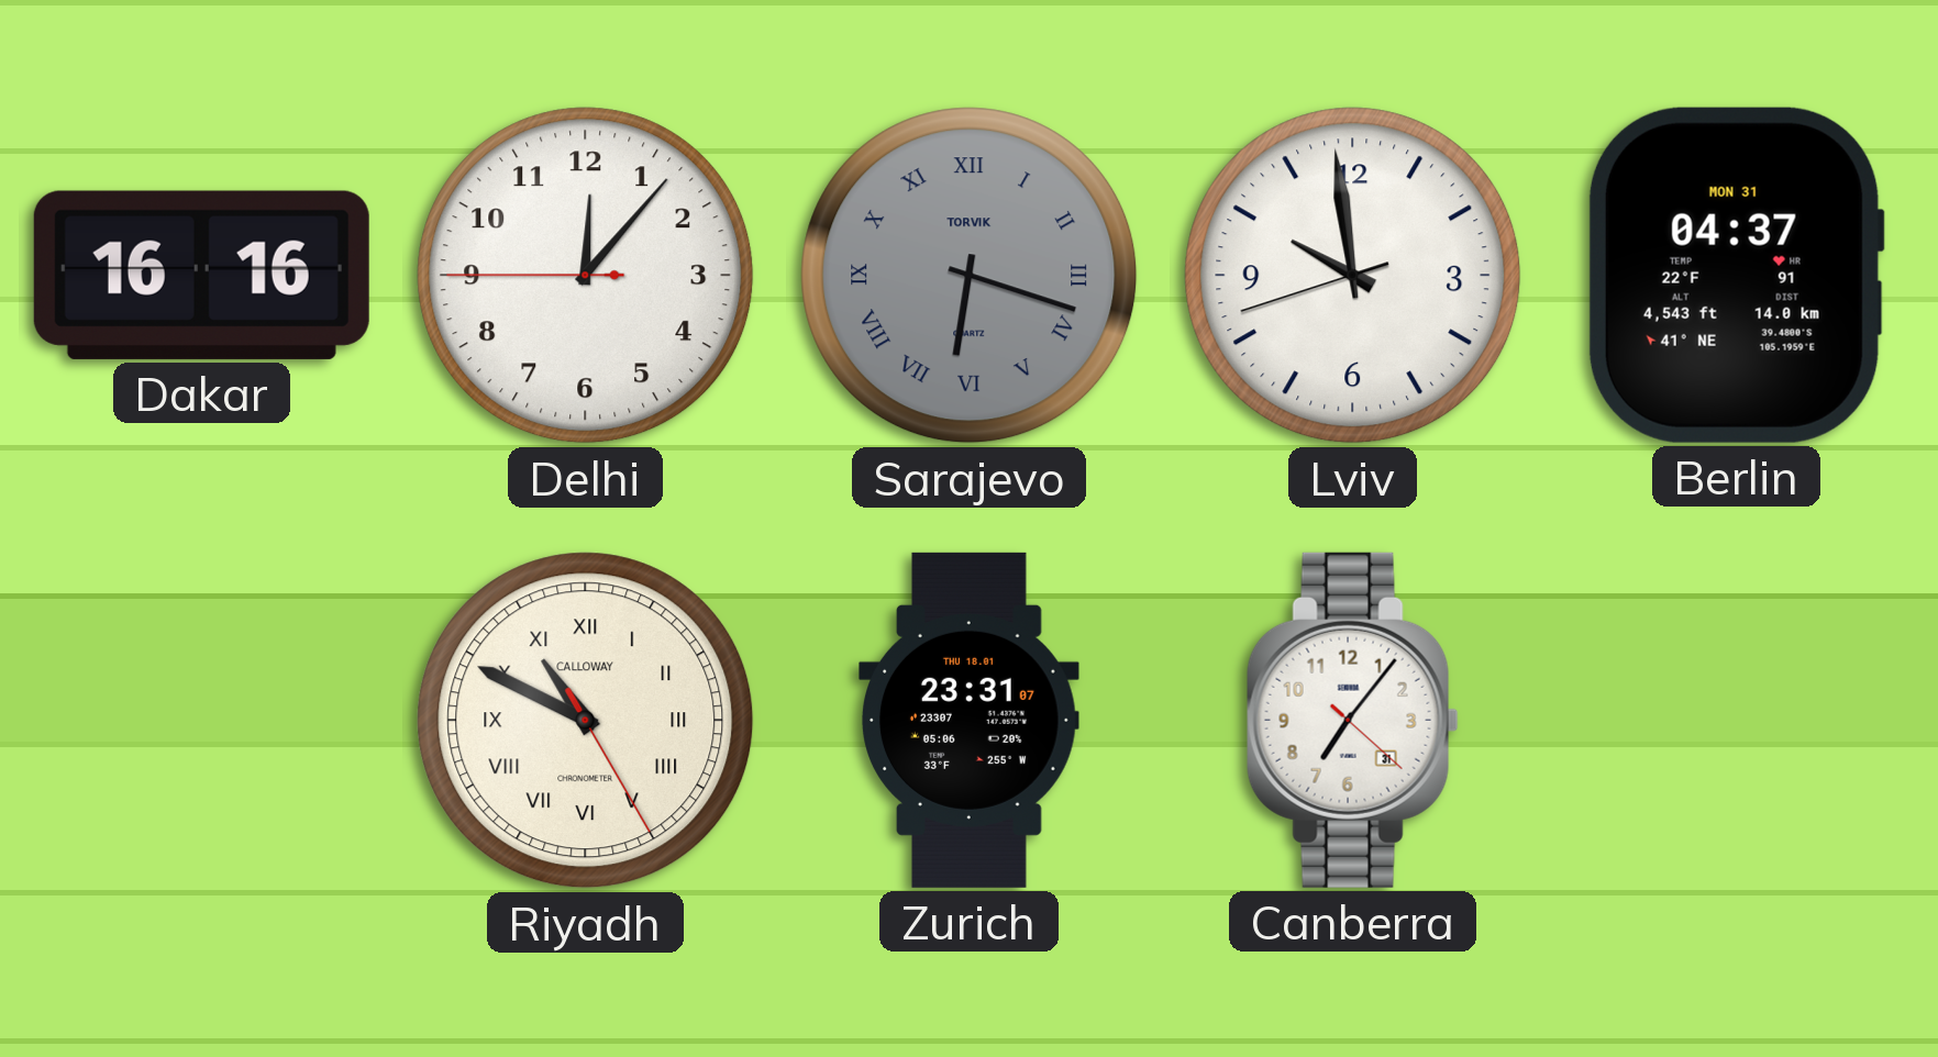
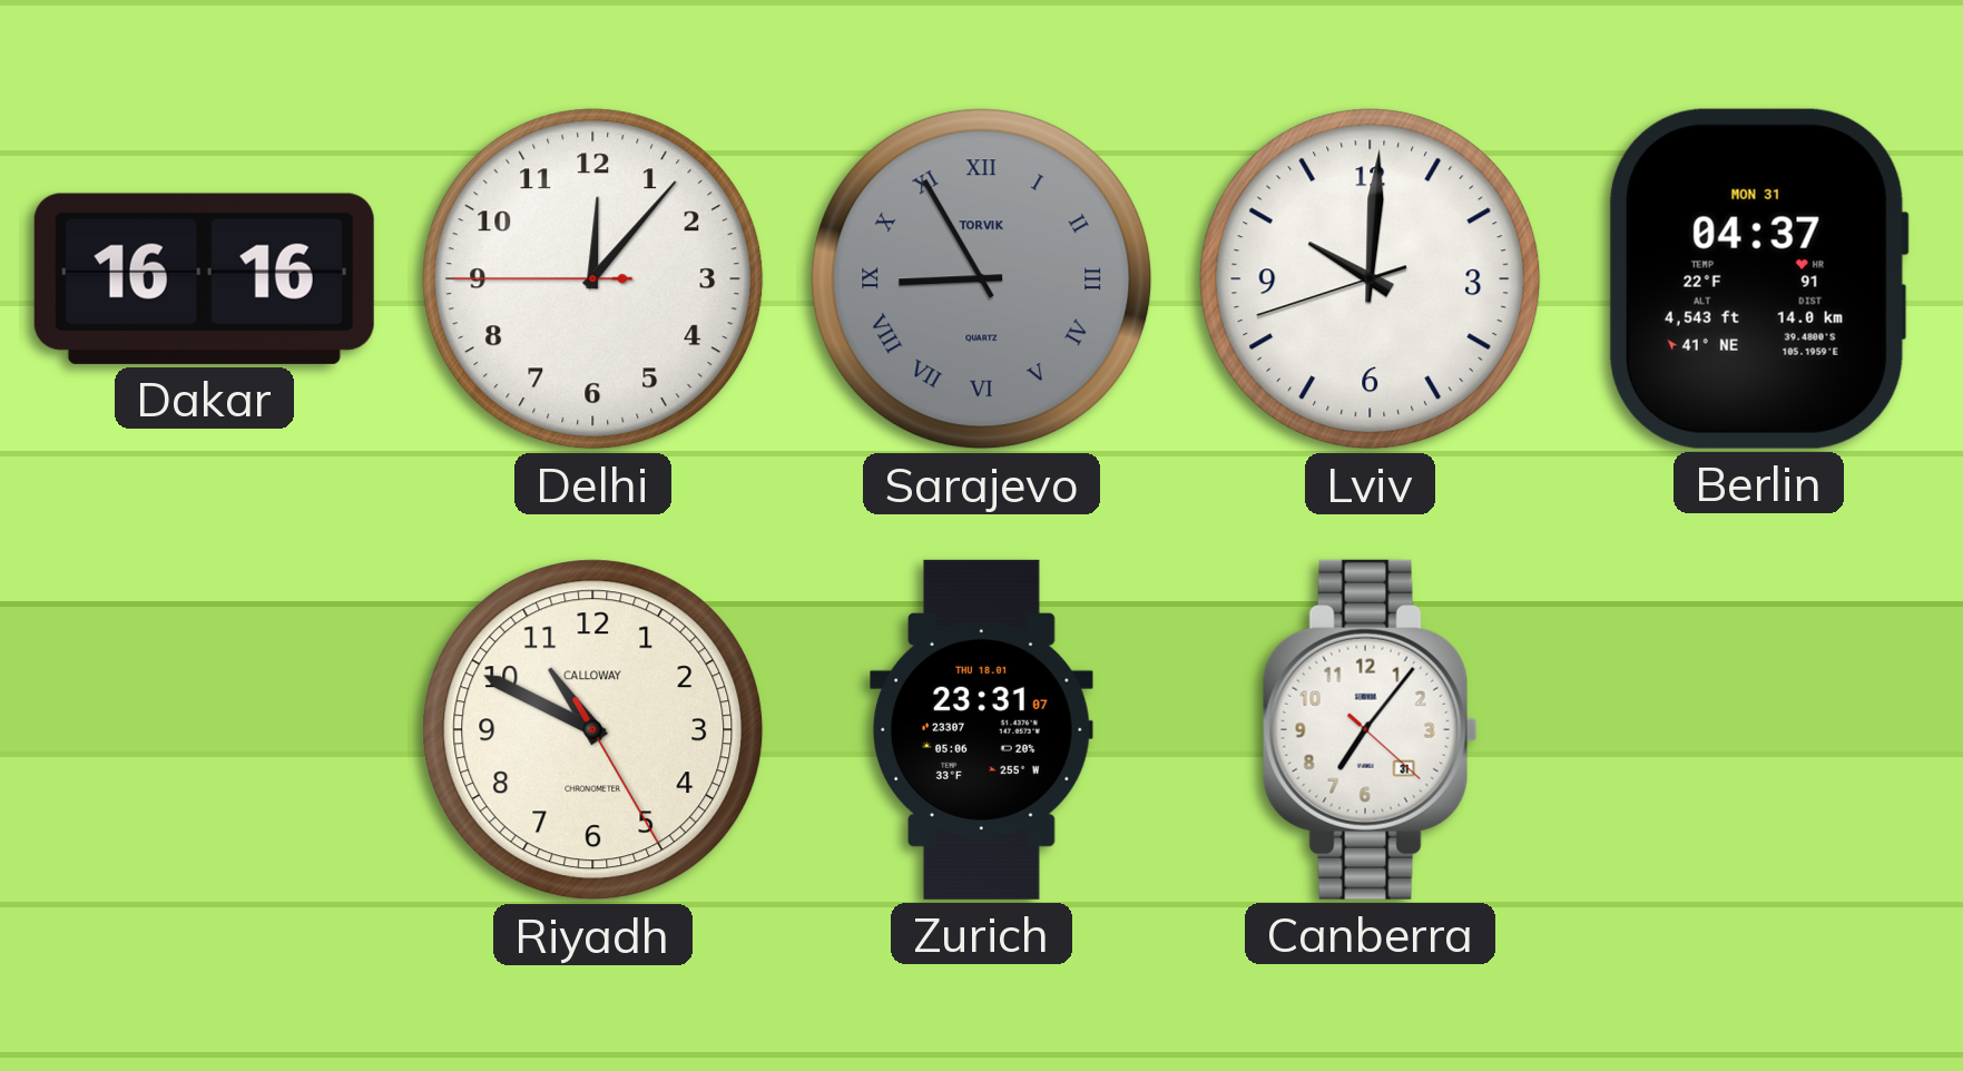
Sarajevo: 6:18 -> 8:55 (982, 279)
Lviv: 9:58 -> 10:00 (1371, 279)
Riyadh numerals: Roman -> Arabic (593, 730)
